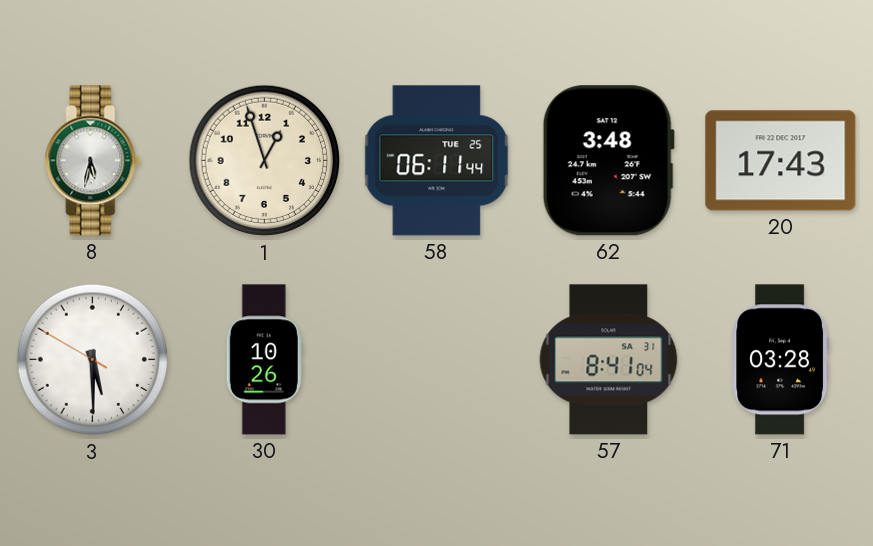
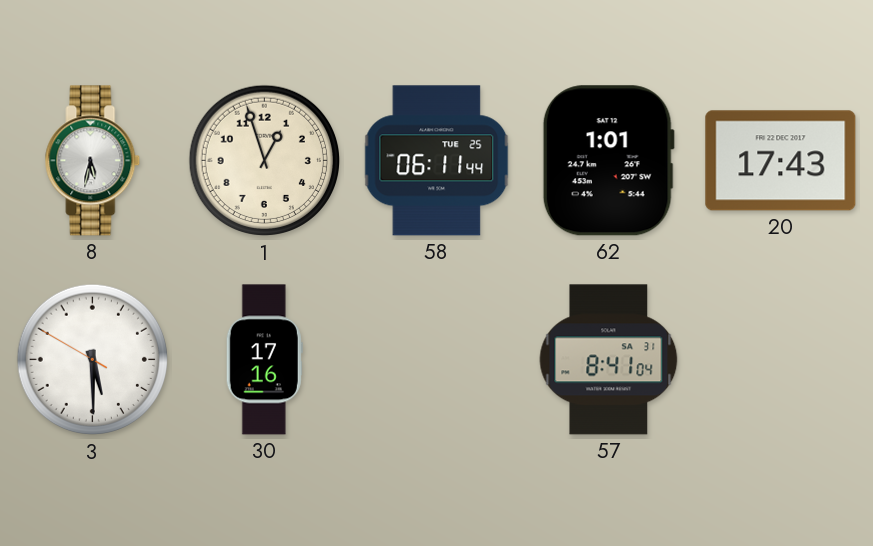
62: 3:48 -> 1:01 (608, 161)
30: 10:26 -> 17:16 (264, 360)
71: 03:28 -> none (781, 360)
